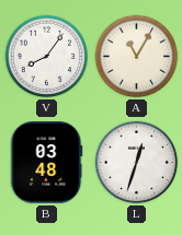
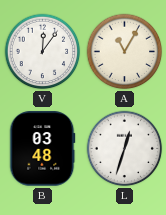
V: 8:06 -> 12:06 (43, 52)
